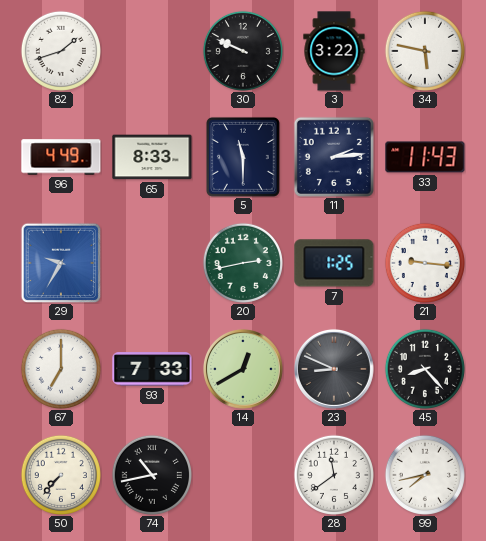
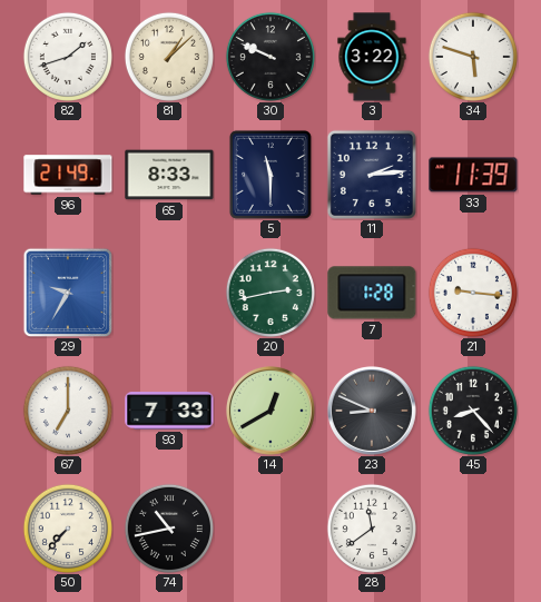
81: none -> 1:08 (169, 57)
34: 5:47 -> 5:48 (473, 57)
96: 4:49 -> 21:49 (68, 175)
33: 11:43 -> 11:39 (473, 175)
7: 1:25 -> 1:28 (372, 293)
99: 7:43 -> none (425, 475)
